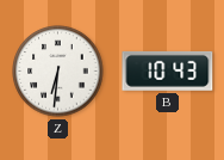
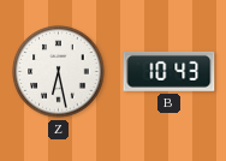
Z: 6:31 -> 6:28 (59, 72)
